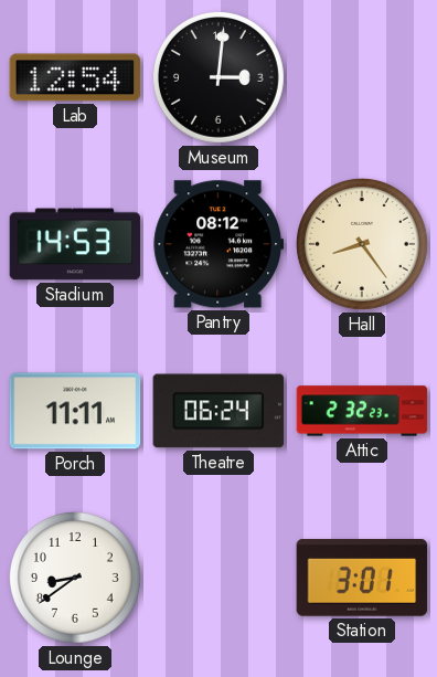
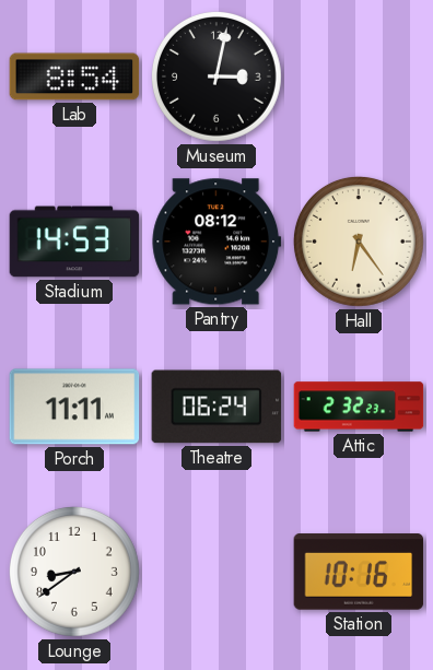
Lab: 12:54 -> 8:54 (74, 77)
Museum: 3:01 -> 3:02 (216, 77)
Hall: 8:24 -> 6:24 (359, 242)
Station: 3:01 -> 10:16 (359, 572)
